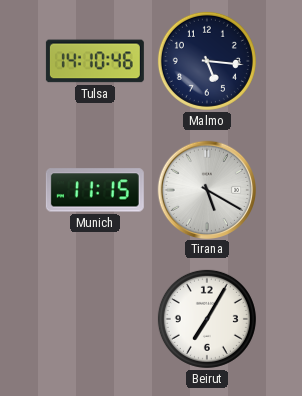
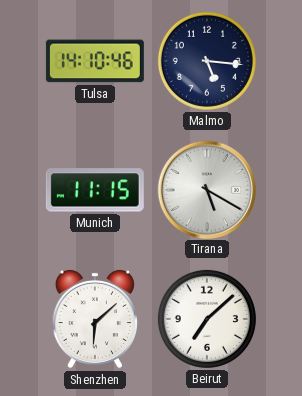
Shenzhen: none -> 6:08 (95, 319)
Beirut: 7:05 -> 7:08 (207, 319)
